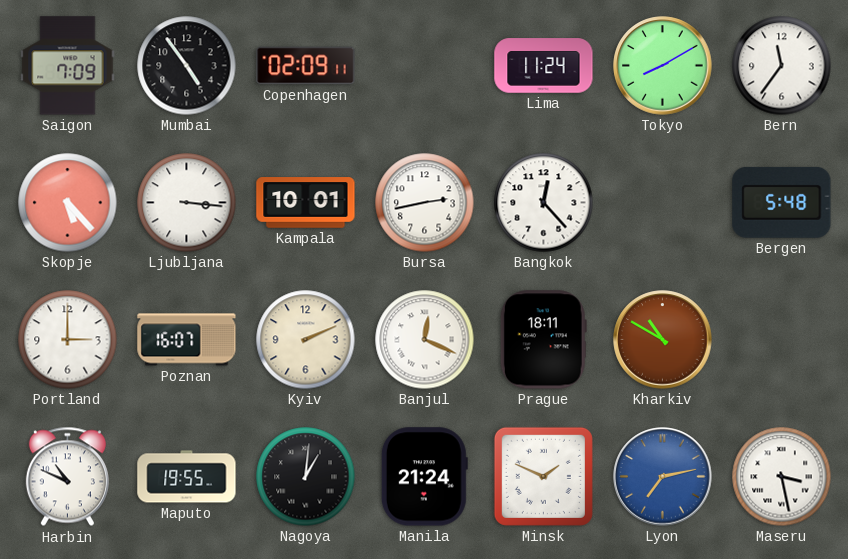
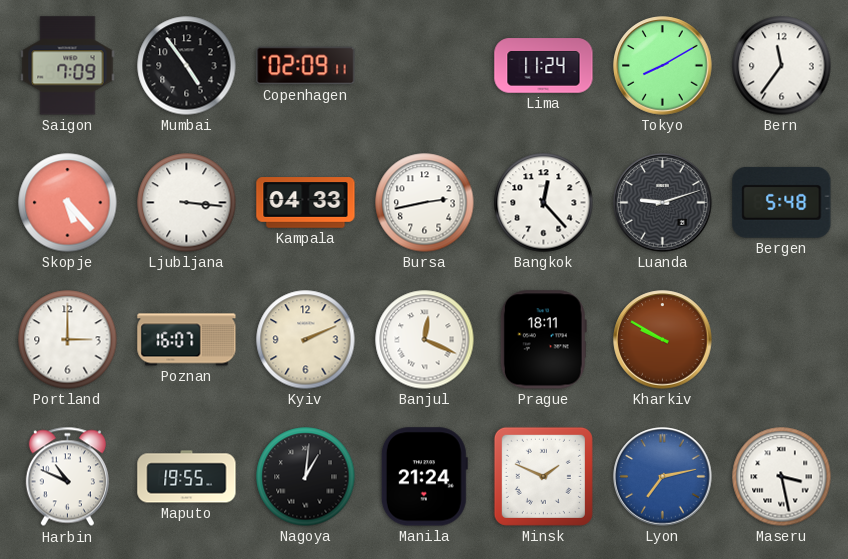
Kampala: 10:01 -> 04:33 (306, 203)
Luanda: none -> 9:12 (663, 203)
Kharkiv: 10:50 -> 9:50 (663, 340)
